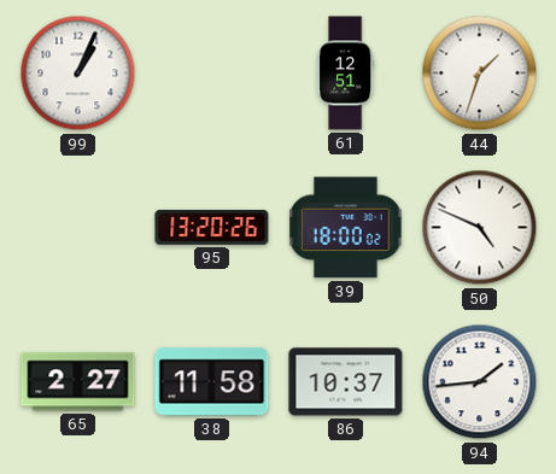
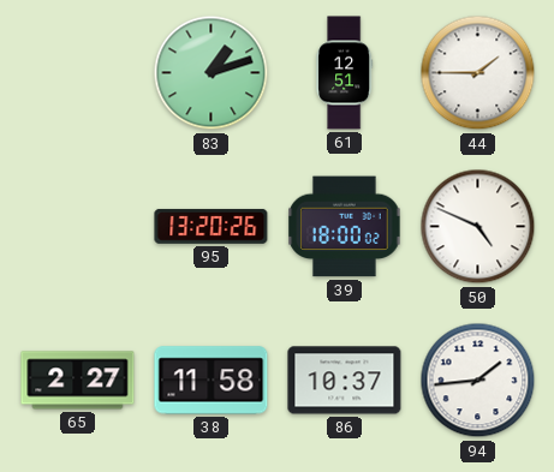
99: 1:04 -> none (78, 74)
83: none -> 1:12 (212, 73)
44: 1:33 -> 1:45 (478, 73)
